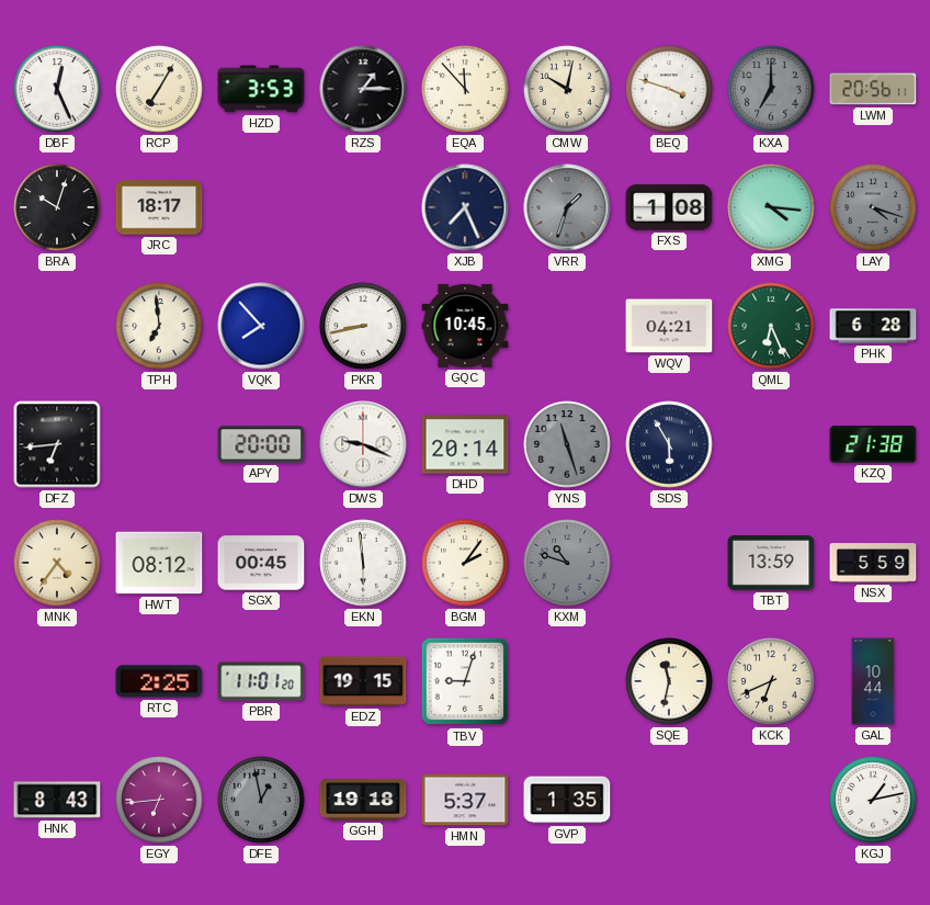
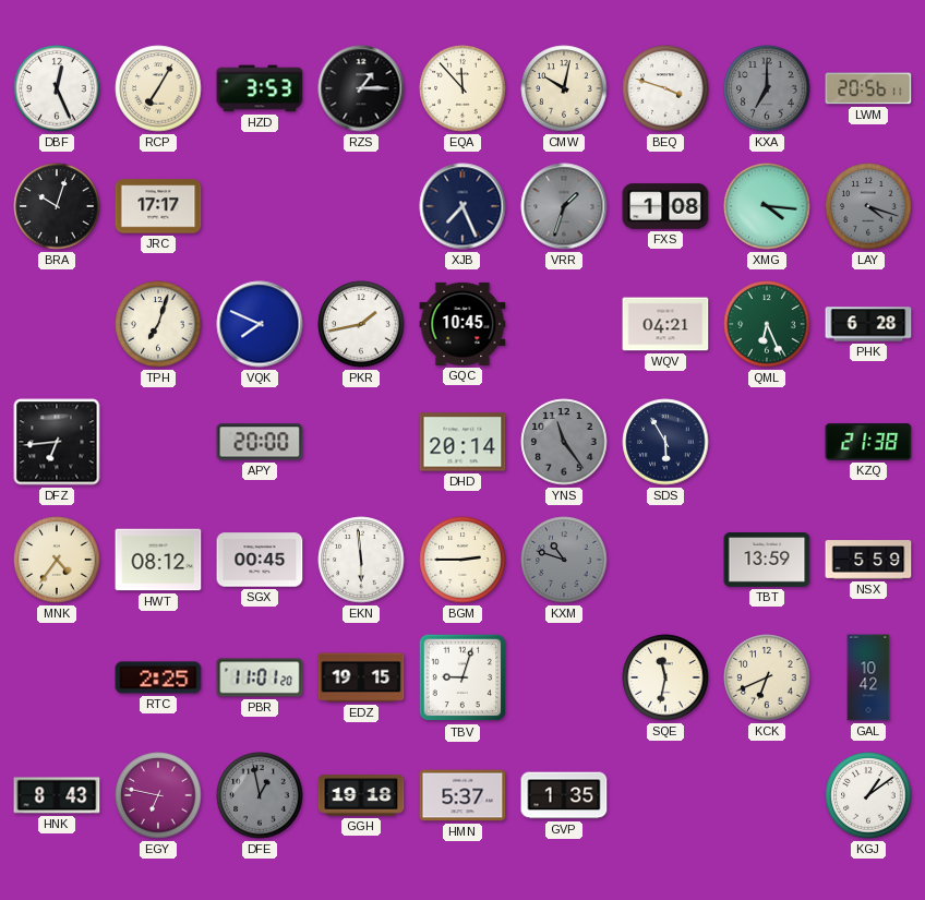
JRC: 18:17 -> 17:17 (158, 206)
TPH: 6:59 -> 7:03 (158, 324)
VQK: 7:53 -> 7:49 (260, 324)
PKR: 8:43 -> 1:43 (361, 324)
DWS: 9:19 -> none (363, 444)
YNS: 11:27 -> 11:24 (564, 442)
BGM: 2:06 -> 2:45 (463, 560)
GAL: 10:44 -> 10:42 (868, 677)
EGY: 6:44 -> 6:47 (158, 795)
KGJ: 1:13 -> 1:09 (868, 795)
